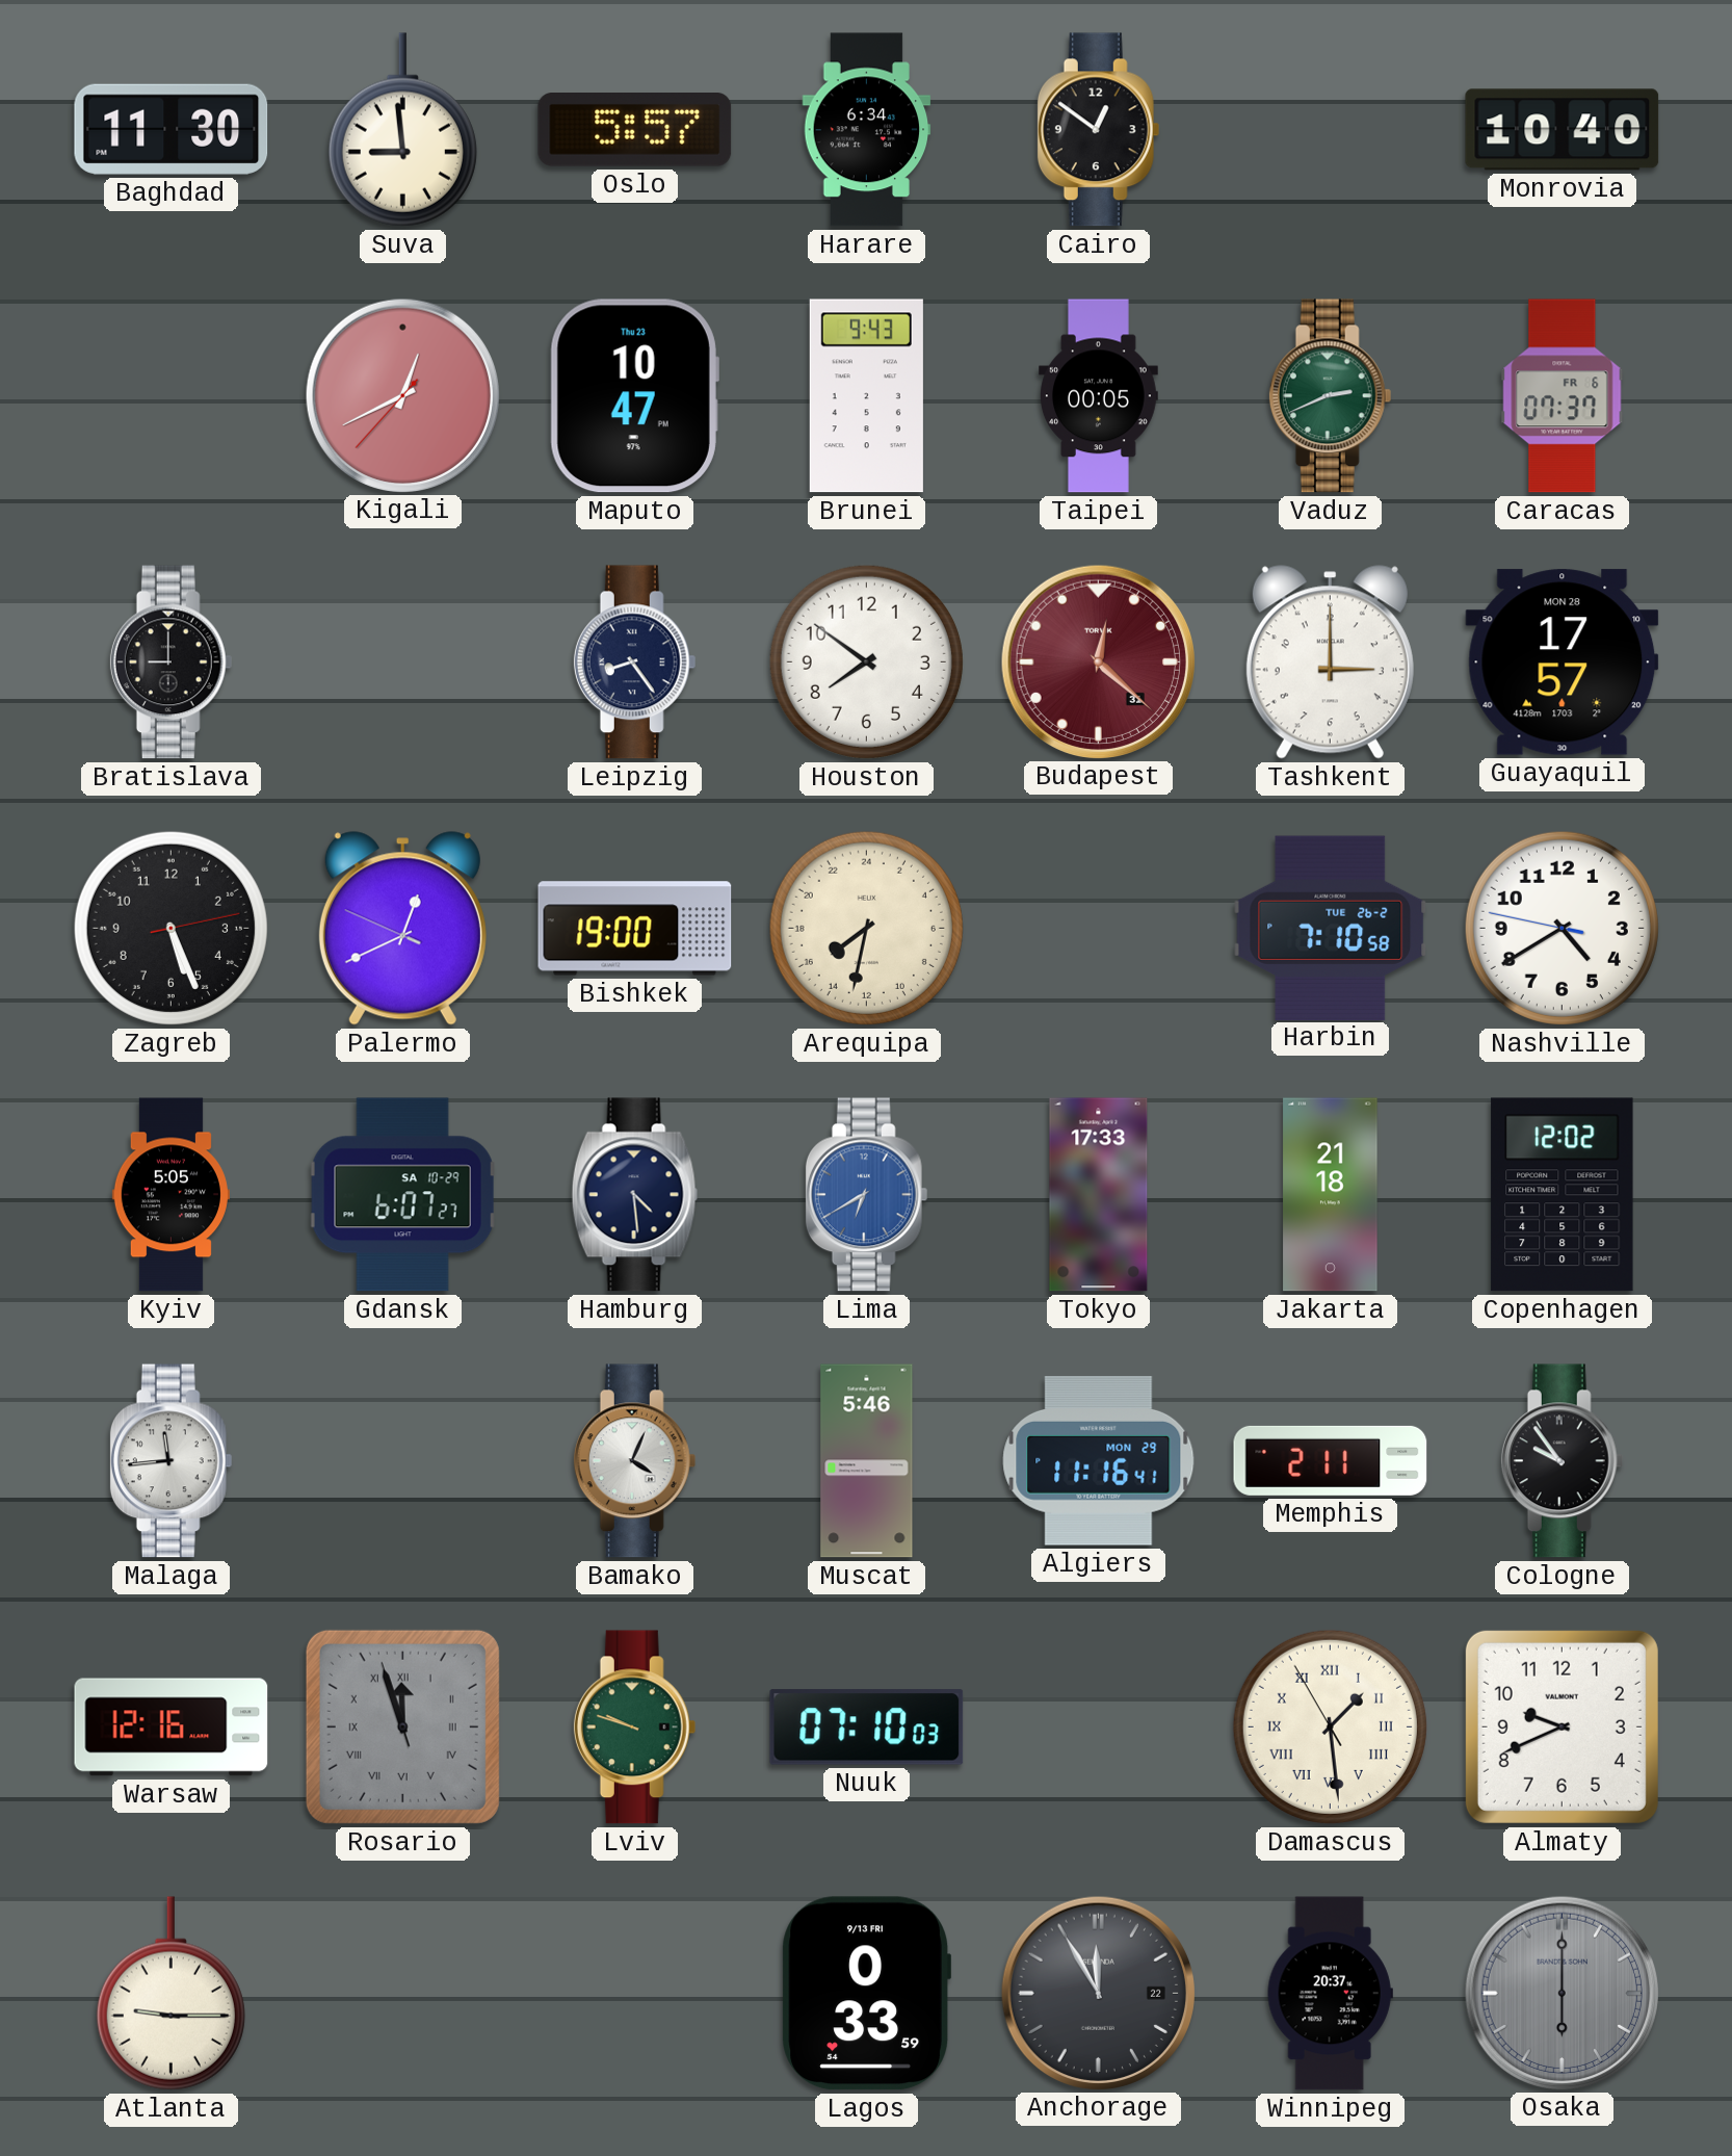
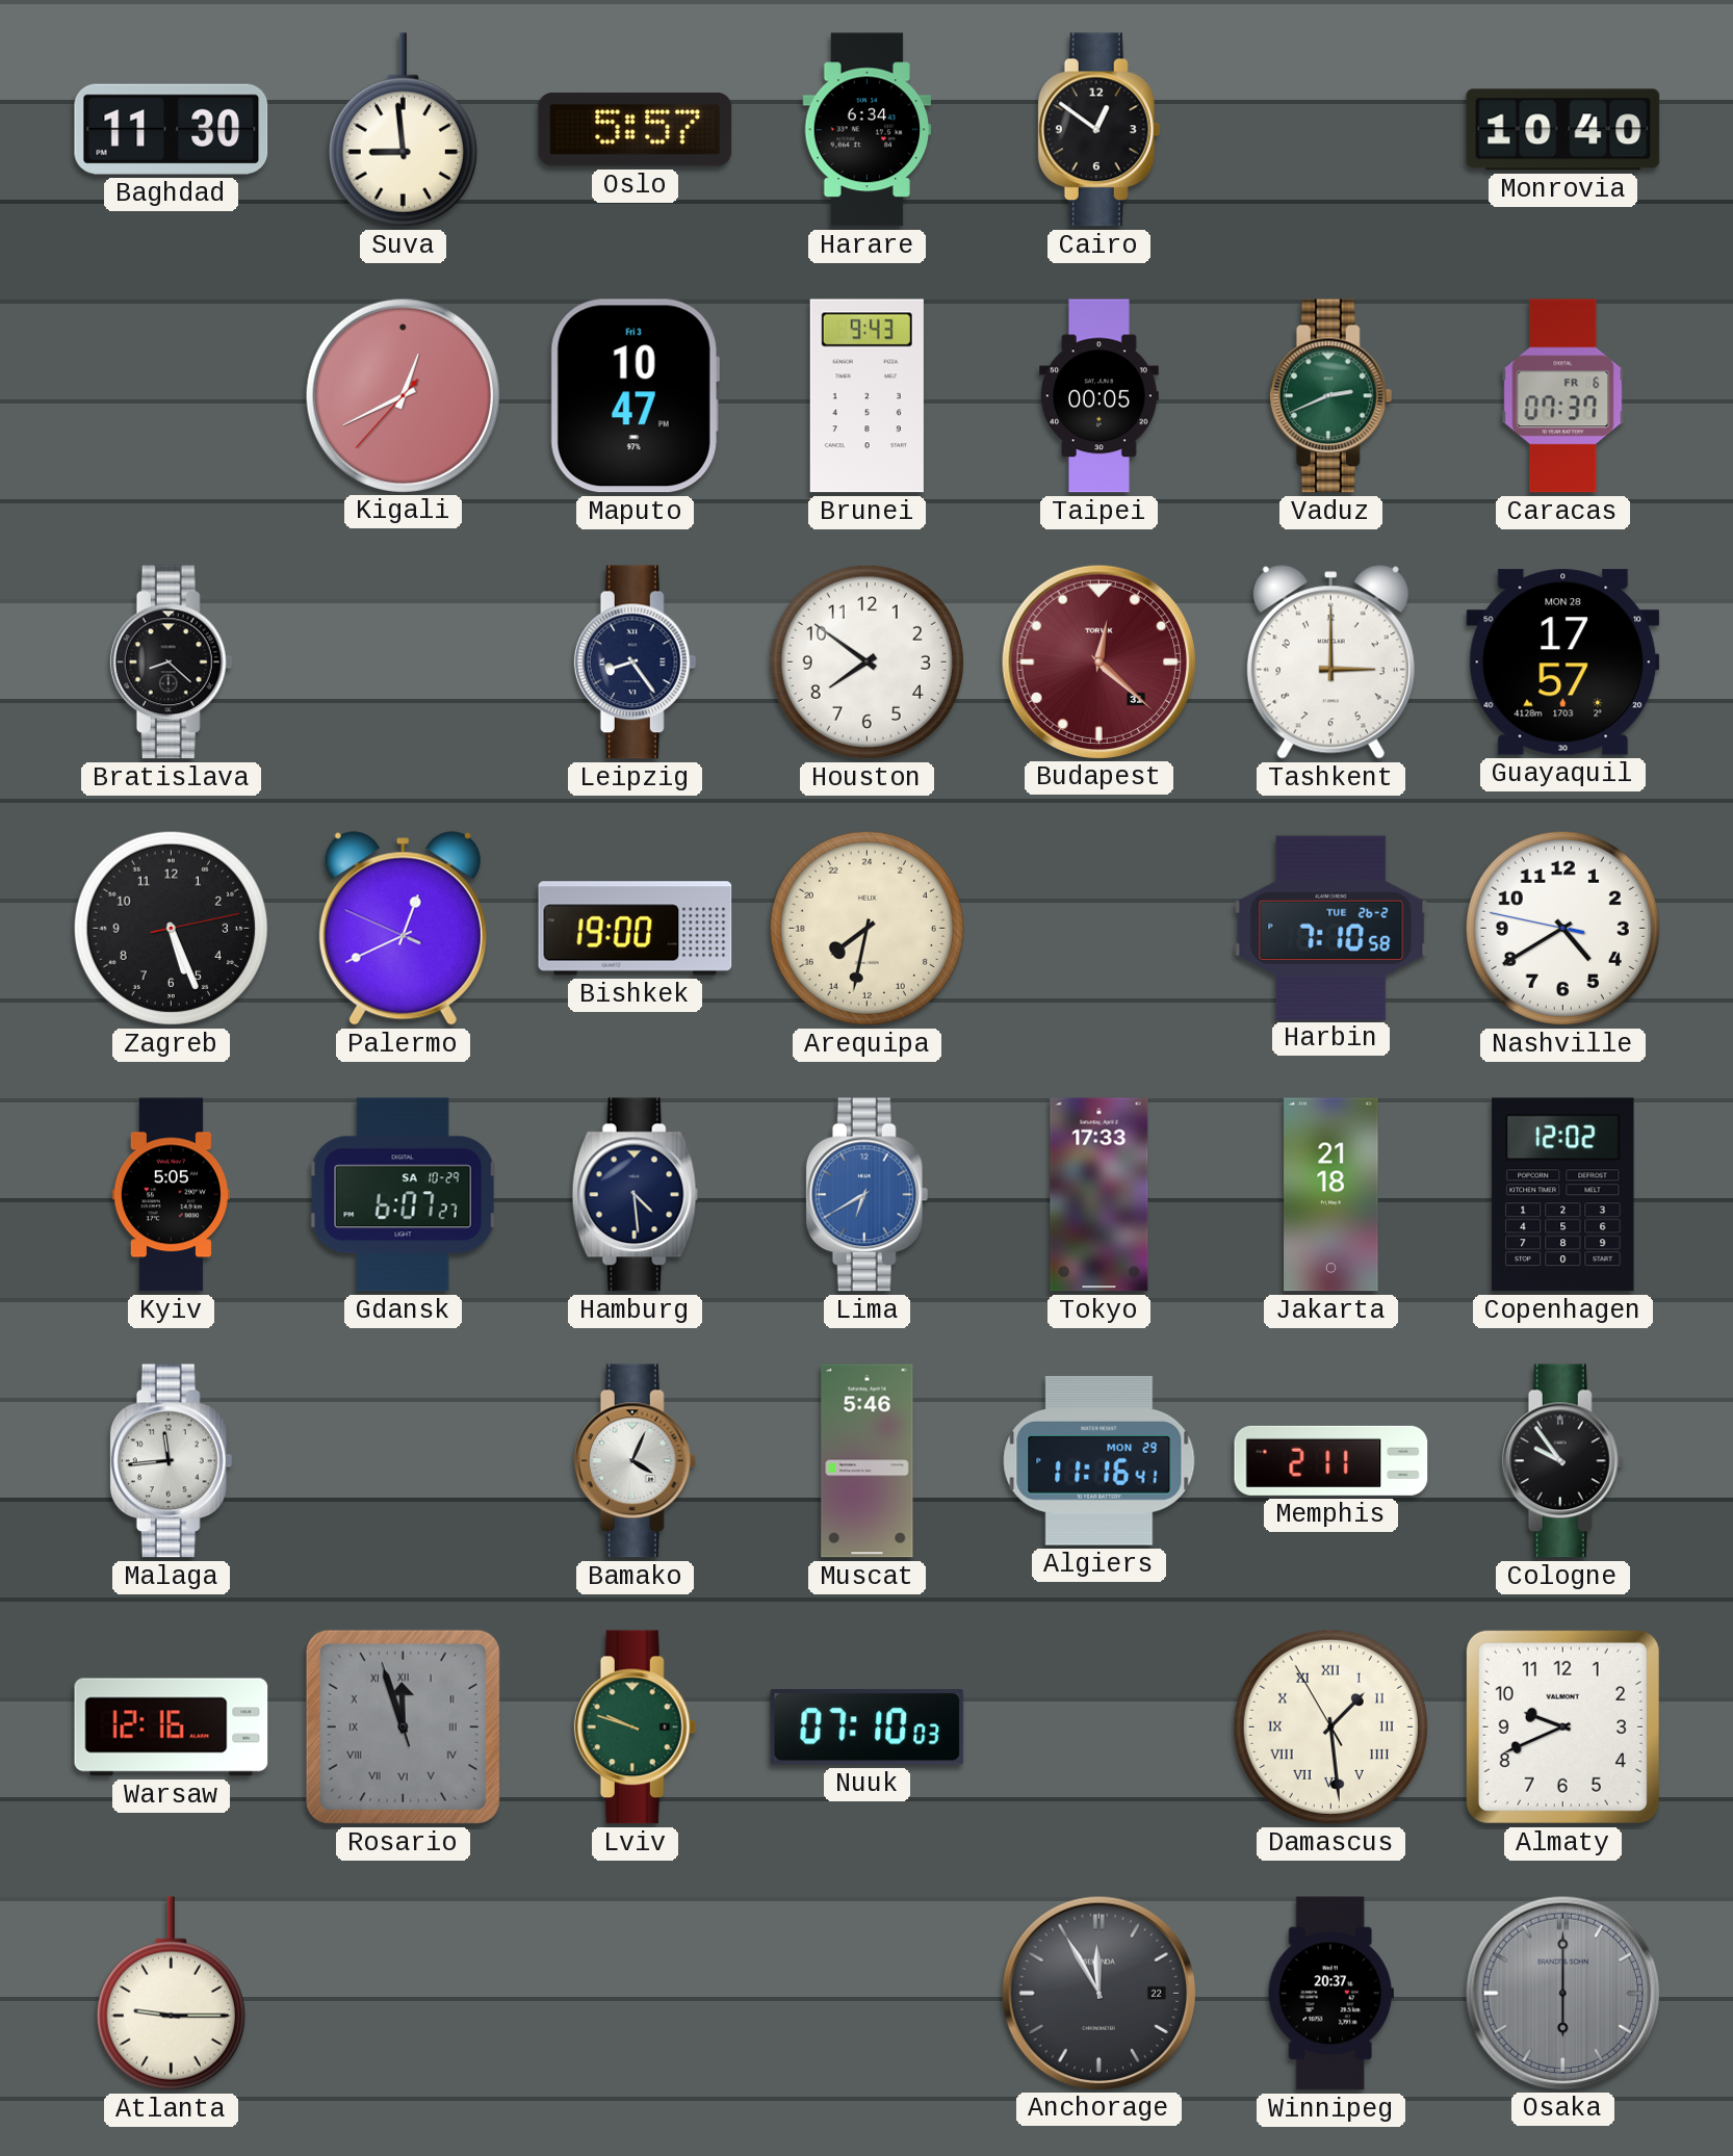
Maputo date: Thu 23 -> Fri 3 (635, 396)
Bratislava: 9:00 -> 8:22 (172, 663)
Lagos: 0:33 -> none (866, 1994)
